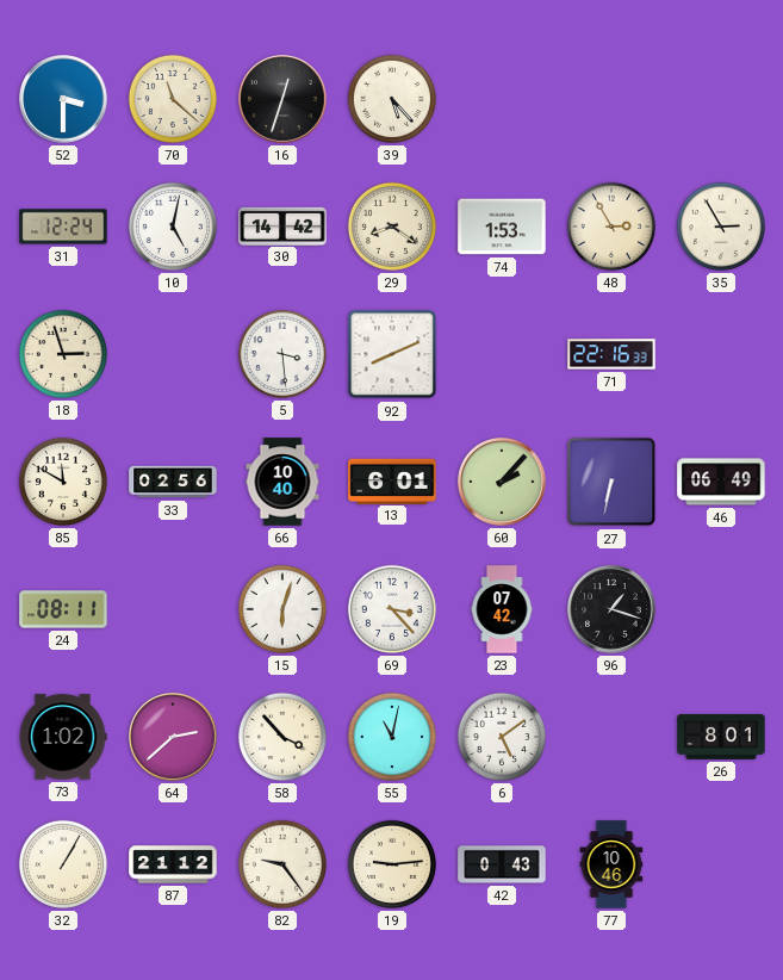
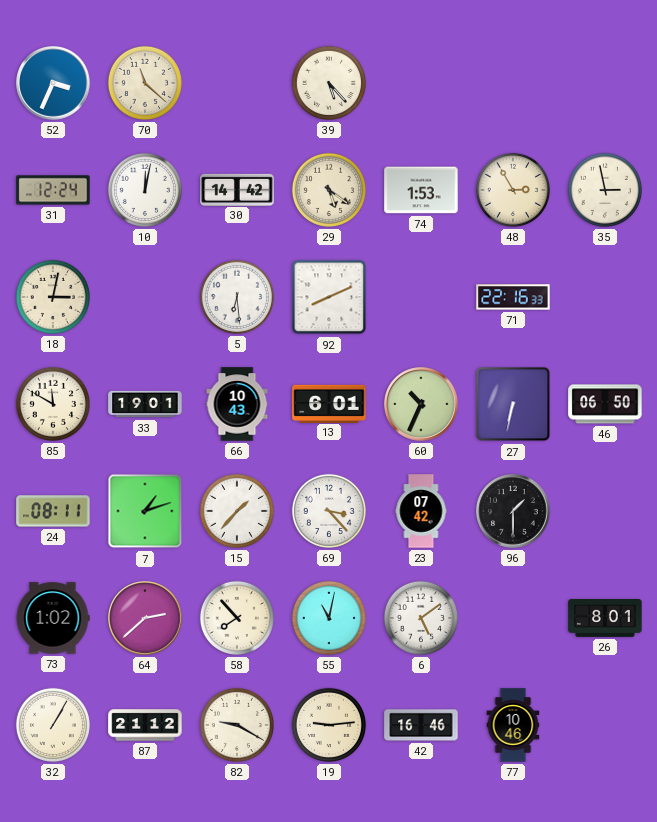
52: 3:30 -> 3:34 (53, 83)
16: 12:33 -> none (282, 99)
10: 5:02 -> 12:02 (145, 190)
29: 8:21 -> 5:21 (329, 190)
35: 2:55 -> 2:58 (605, 190)
18: 2:57 -> 3:02 (53, 297)
5: 3:29 -> 6:29 (237, 297)
33: 02:56 -> 19:01 (145, 404)
66: 10:40 -> 10:43 (237, 404)
60: 2:07 -> 10:34 (421, 404)
46: 06:49 -> 06:50 (605, 404)
7: none -> 1:12 (145, 511)
15: 6:03 -> 1:37 (237, 511)
96: 1:18 -> 1:30 (513, 511)
58: 3:53 -> 7:53 (237, 618)
82: 9:24 -> 9:20 (237, 725)
42: 0:43 -> 16:46 (421, 725)
